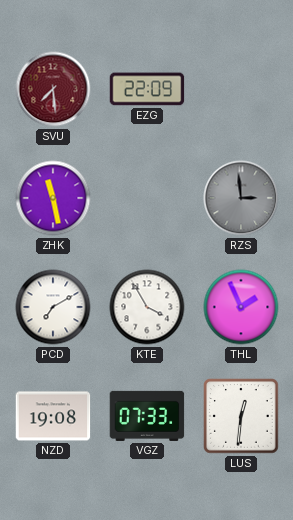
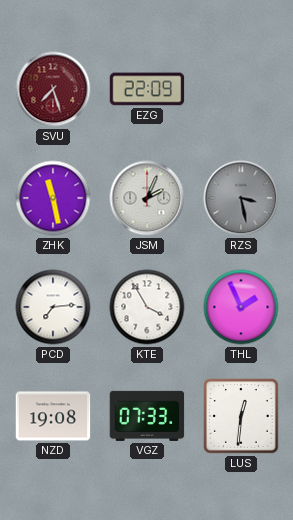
SVU: 7:29 -> 7:27 (53, 89)
JSM: none -> 2:04 (147, 198)
RZS: 2:59 -> 3:28 (241, 198)
PCD: 7:10 -> 7:14 (53, 307)
